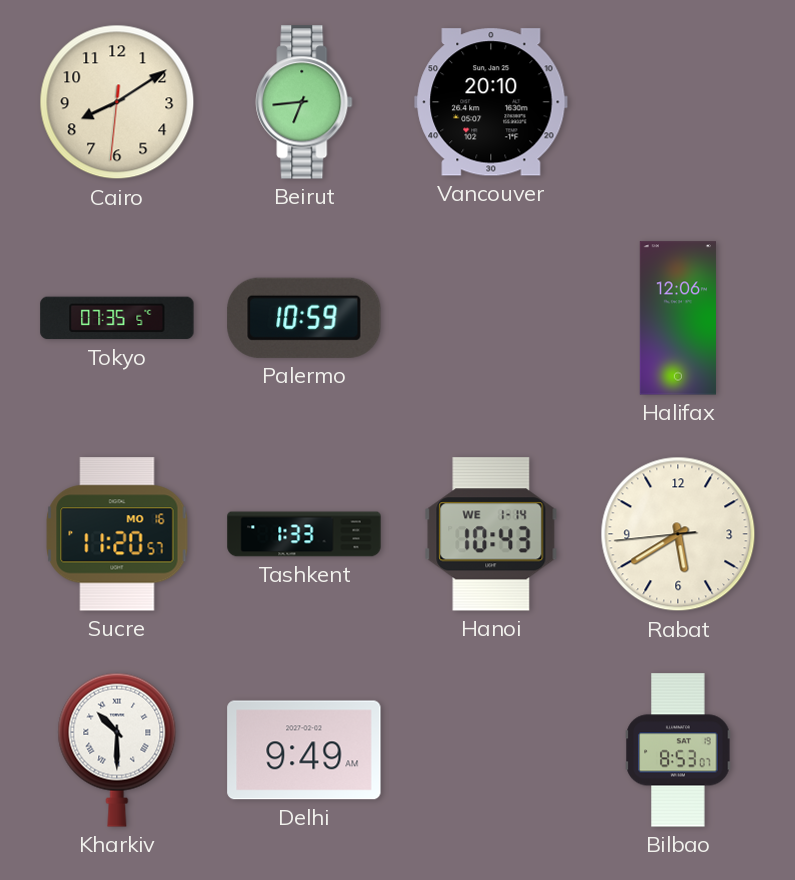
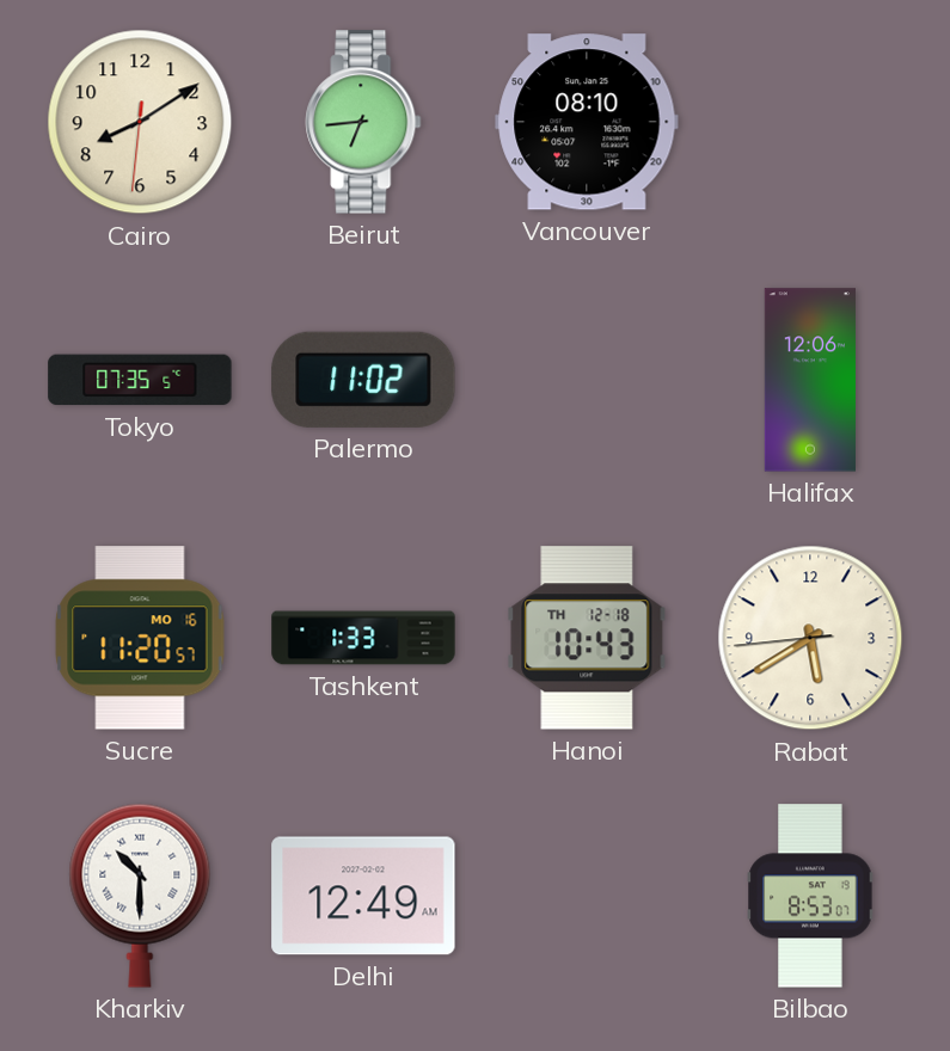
Vancouver: 20:10 -> 08:10 (587, 122)
Palermo: 10:59 -> 11:02 (363, 380)
Hanoi date: WE 1-14 -> TH 12-18 (587, 638)
Delhi: 9:49 -> 12:49 (363, 896)
